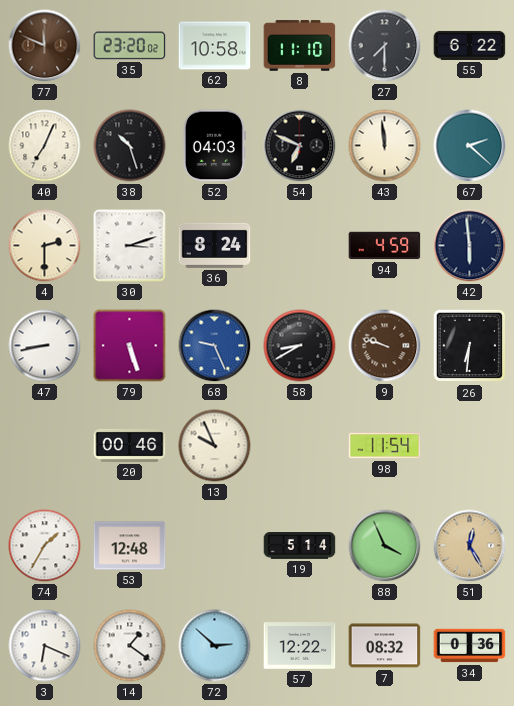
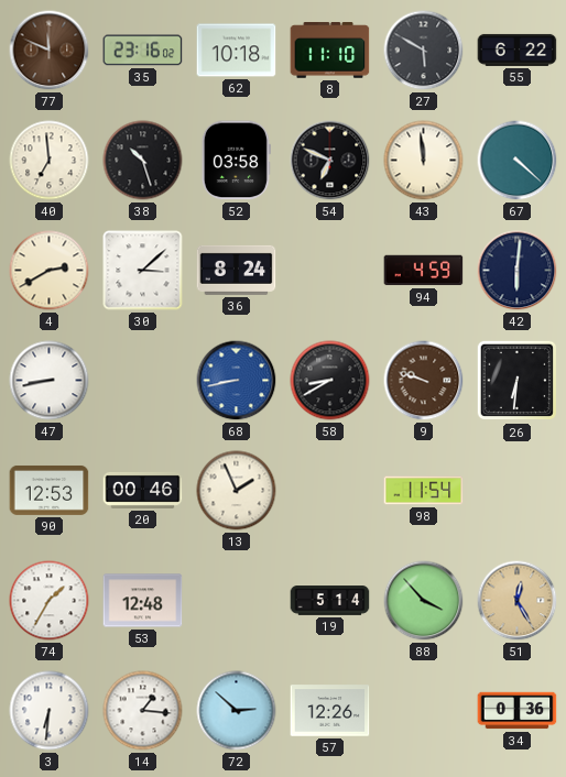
35: 23:20 -> 23:16 (143, 51)
62: 10:58 -> 10:18 (237, 51)
27: 7:30 -> 5:50 (424, 51)
40: 7:04 -> 6:59 (50, 161)
52: 04:03 -> 03:58 (236, 161)
67: 2:22 -> 4:22 (518, 161)
4: 2:30 -> 2:40 (50, 271)
30: 3:12 -> 3:08 (143, 271)
42: 5:59 -> 6:01 (518, 271)
79: 5:27 -> none (130, 346)
68: 9:26 -> 8:43 (237, 381)
90: none -> 12:53 (50, 490)
13: 9:56 -> 1:56 (237, 491)
88: 3:56 -> 3:53 (424, 601)
3: 6:19 -> 6:31 (50, 711)
14: 1:21 -> 1:16 (143, 711)
57: 12:22 -> 12:26 (330, 711)
7: 08:32 -> none (385, 646)
